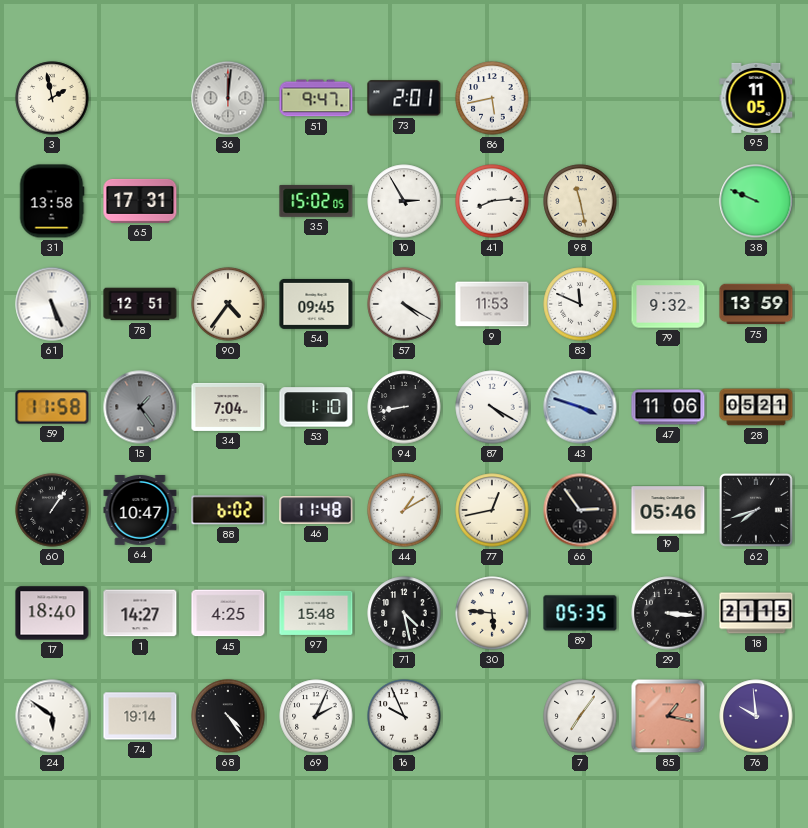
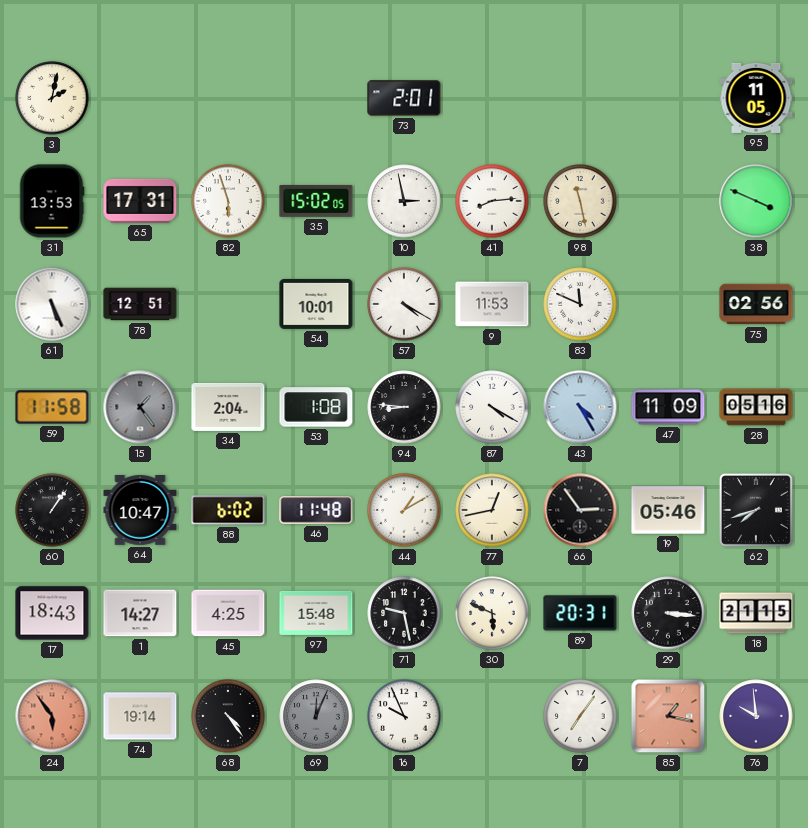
3: 1:58 -> 2:02 (52, 98)
36: 12:01 -> none (228, 98)
51: 9:47 -> none (316, 98)
86: 5:43 -> none (492, 98)
31: 13:58 -> 13:53 (52, 201)
82: none -> 5:57 (228, 201)
10: 2:55 -> 2:58 (404, 201)
38: 9:49 -> 3:49 (756, 201)
90: 4:36 -> none (228, 304)
54: 09:45 -> 10:01 (316, 304)
79: 9:32 -> none (668, 304)
75: 13:59 -> 02:56 (756, 304)
34: 7:04 -> 2:04 (228, 407)
53: 1:10 -> 1:08 (316, 407)
94: 8:43 -> 8:46 (404, 407)
43: 3:48 -> 4:25 (580, 407)
47: 11:06 -> 11:09 (668, 407)
28: 05:21 -> 05:16 (756, 407)
17: 18:40 -> 18:43 (52, 613)
71: 4:28 -> 9:28 (404, 613)
30: 5:46 -> 5:49 (492, 613)
89: 05:35 -> 20:31 (580, 613)
24: 5:51 -> 5:54 (52, 716)
24 dial: white -> salmon (52, 716)
69: 2:04 -> 12:04 (316, 716)
69 dial: white -> grey (316, 716)
